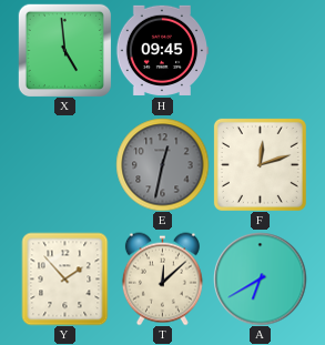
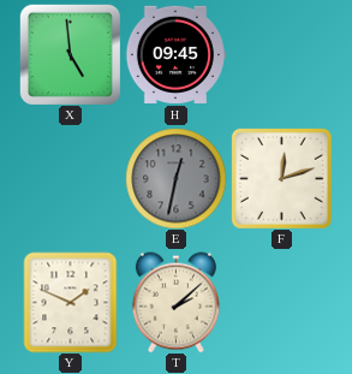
Y: 1:53 -> 1:49 (71, 302)
T: 12:08 -> 2:08 (175, 302)
A: 6:40 -> none (260, 278)
